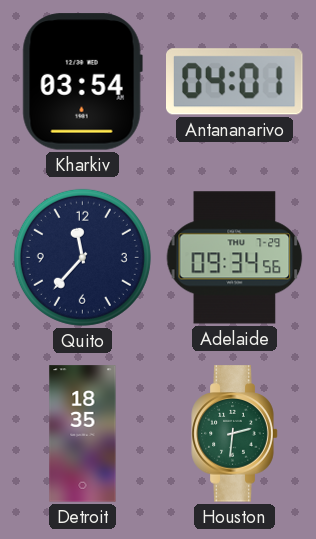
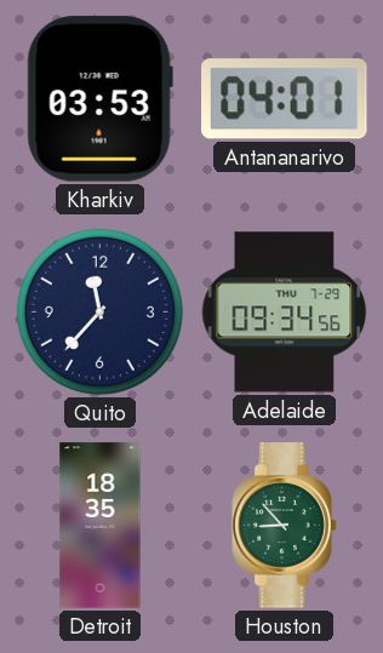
Kharkiv: 03:54 -> 03:53 (99, 99)
Houston: 2:31 -> 8:53 (285, 526)
